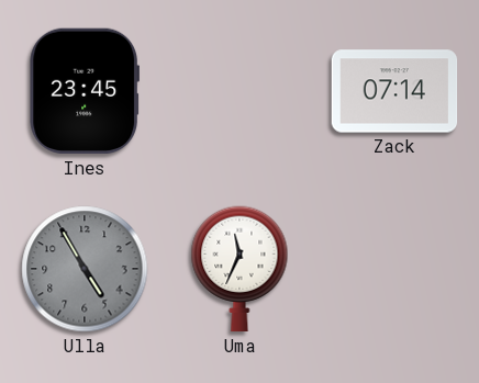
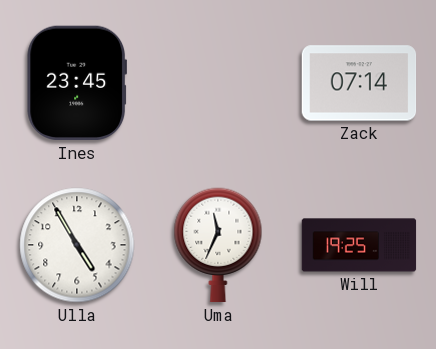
Ulla dial: grey -> white (77, 245)
Will: none -> 19:25 (359, 245)
